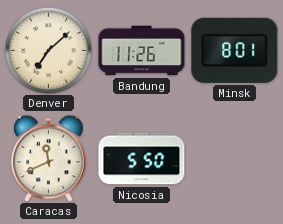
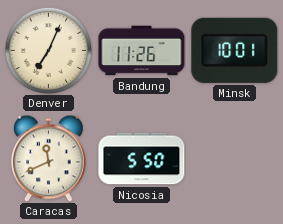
Denver: 7:08 -> 7:04 (48, 50)
Minsk: 8:01 -> 10:01 (235, 50)
